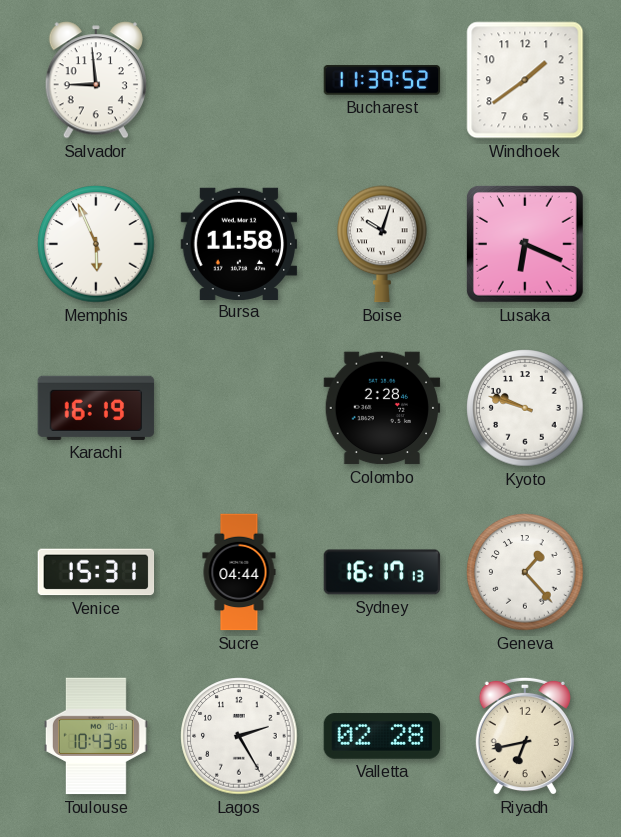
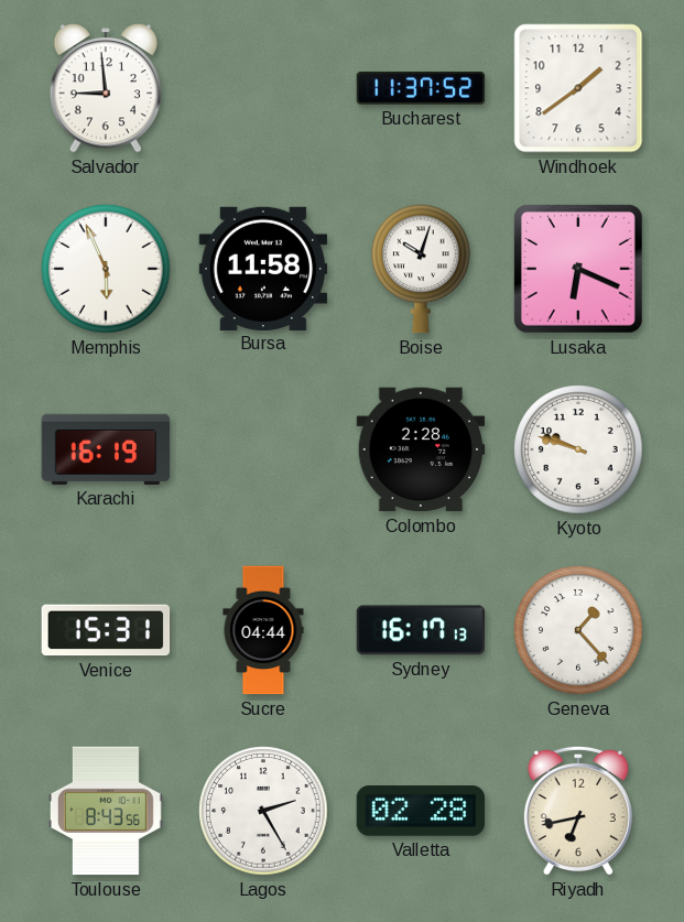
Bucharest: 11:39 -> 11:37 (421, 88)
Toulouse: 10:43 -> 8:43 (106, 811)
